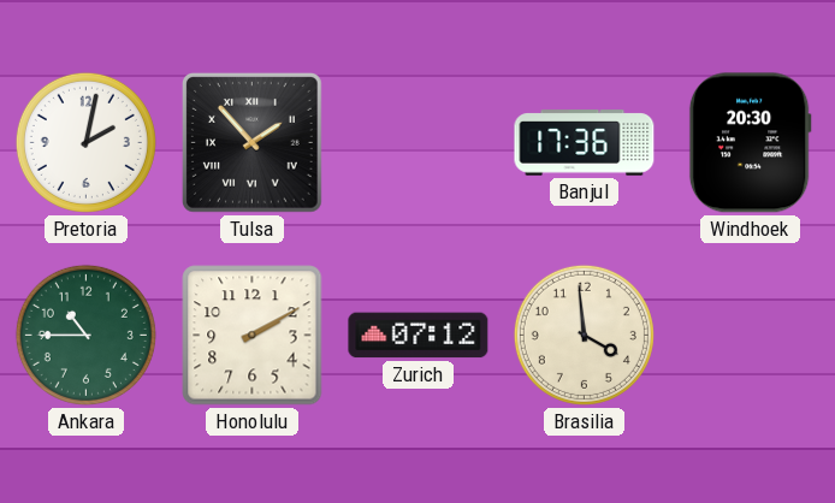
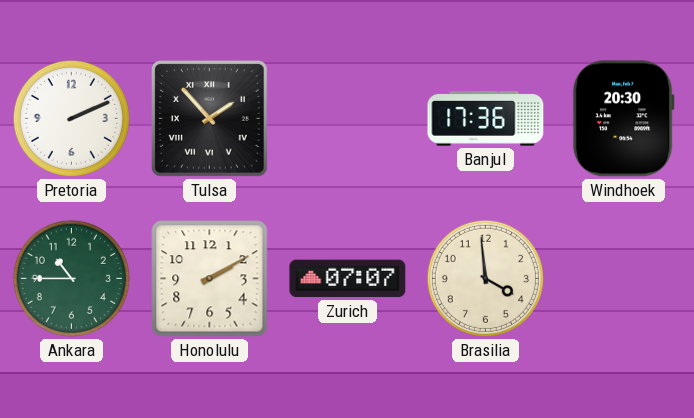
Pretoria: 2:02 -> 2:11 (71, 118)
Zurich: 07:12 -> 07:07 (348, 279)
